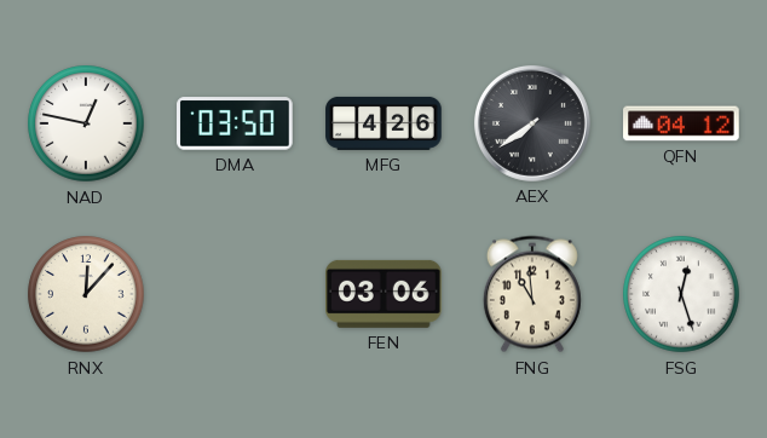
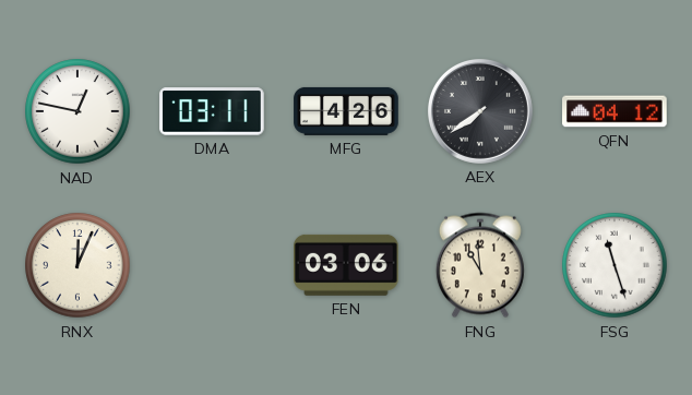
DMA: 03:50 -> 03:11 (212, 111)
RNX: 12:07 -> 12:04 (77, 265)
FSG: 12:27 -> 11:27 (615, 265)
